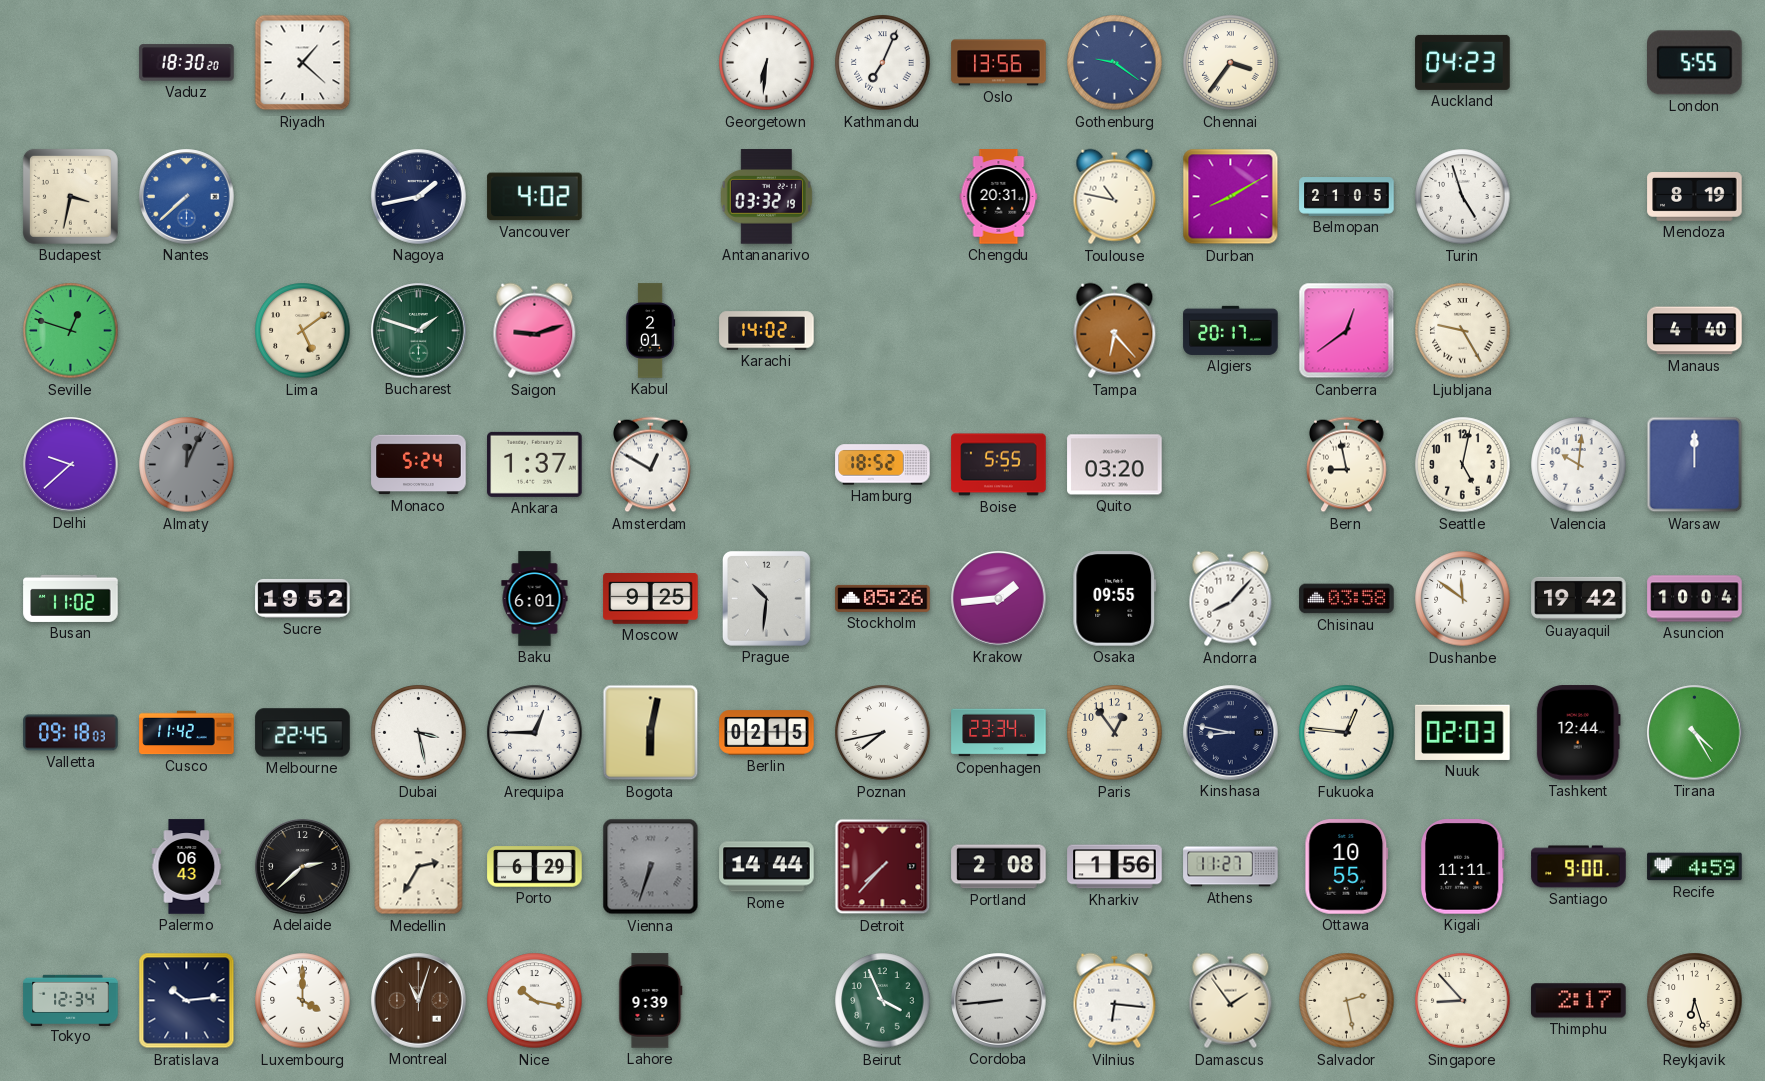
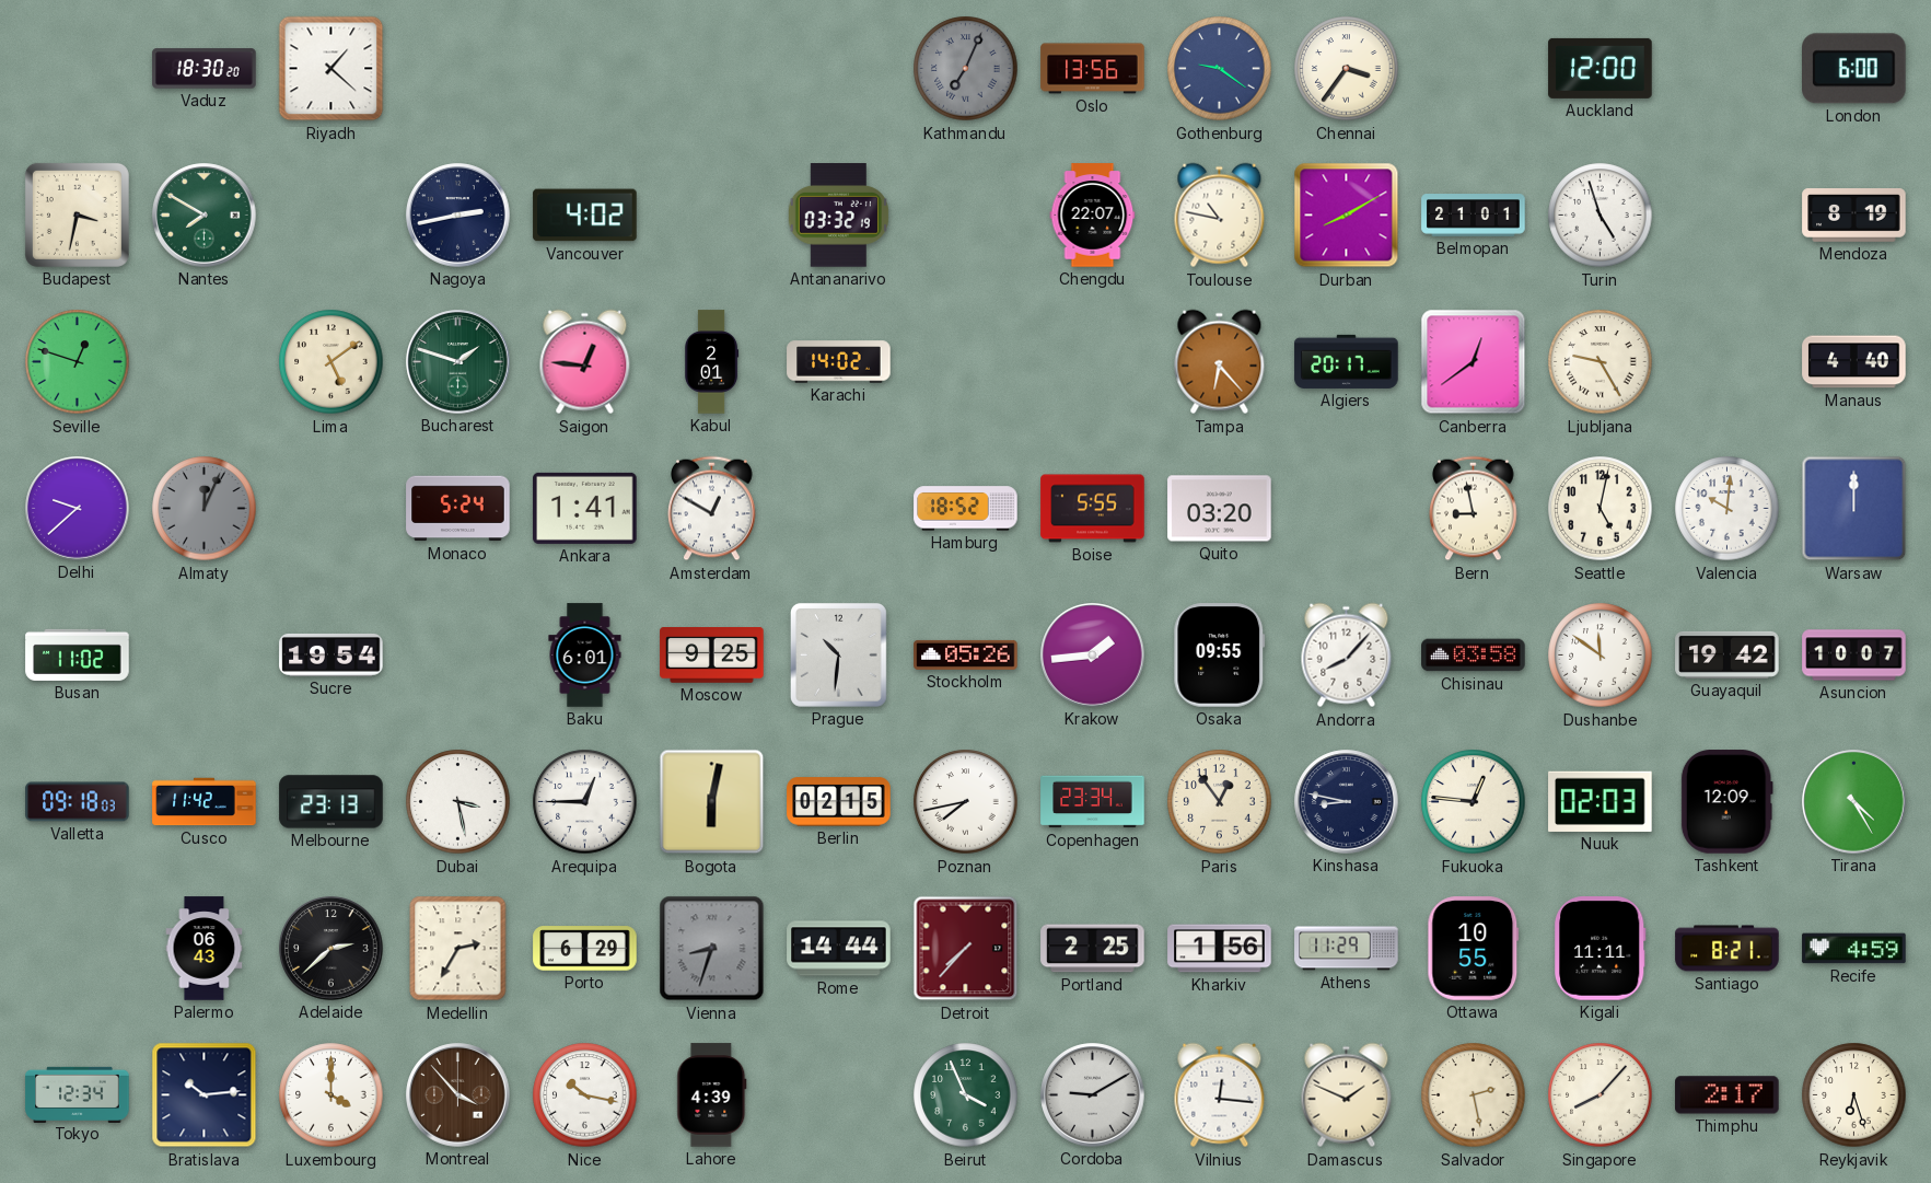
Georgetown: 6:31 -> none (767, 63)
Kathmandu dial: white -> grey (966, 69)
Auckland: 04:23 -> 12:00 (1601, 68)
London: 5:55 -> 6:00 (1854, 69)
Nantes: 7:38 -> 7:50 (205, 216)
Nantes dial: blue -> green (205, 216)
Nagoya: 1:43 -> 2:43 (458, 216)
Chengdu: 20:31 -> 22:07 (1093, 216)
Belmopan: 21:05 -> 21:01 (1474, 216)
Saigon: 9:12 -> 12:46 (585, 362)
Ankara: 1:37 -> 1:41 (585, 508)
Sucre: 19:52 -> 19:54 (331, 654)
Asuncion: 10:04 -> 10:07 (1854, 656)
Melbourne: 22:45 -> 23:13 (331, 802)
Tashkent: 12:44 -> 12:09 (1726, 802)
Vienna: 6:33 -> 8:33 (712, 949)
Portland: 2:08 -> 2:25 (1093, 949)
Athens: 11:27 -> 11:29 (1347, 949)
Santiago: 9:00 -> 8:21 (1728, 949)
Montreal: 11:03 -> 3:53 (458, 1095)
Lahore: 9:39 -> 4:39 (712, 1095)
Cordoba: 8:44 -> 9:10 (1093, 1095)
Vilnius: 6:16 -> 12:16 (1220, 1095)
Damascus: 1:54 -> 1:49 (1347, 1095)
Singapore: 8:53 -> 8:07 (1601, 1095)
